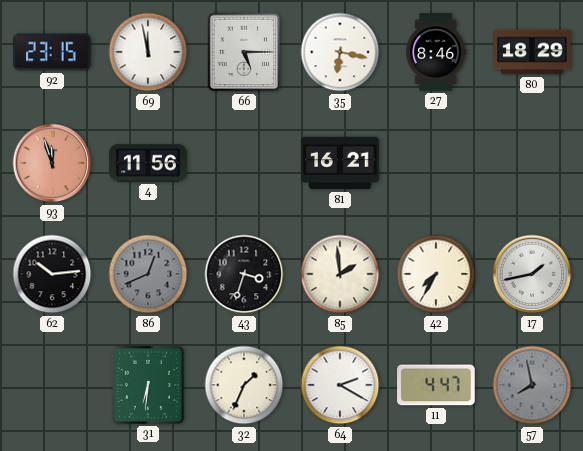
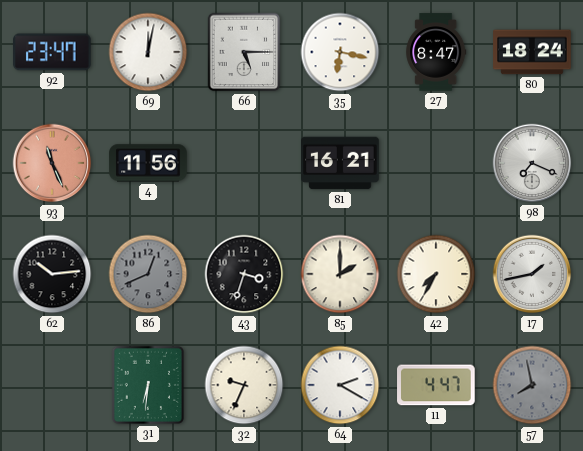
92: 23:15 -> 23:47 (53, 52)
69: 11:58 -> 12:02 (148, 52)
27: 8:46 -> 8:47 (436, 52)
80: 18:29 -> 18:24 (532, 52)
93: 11:57 -> 11:26 (52, 163)
98: none -> 7:19 (532, 163)
85: 1:59 -> 2:00 (340, 274)
32: 1:34 -> 9:34 (244, 385)
